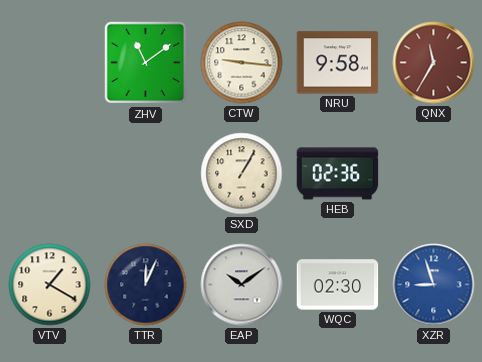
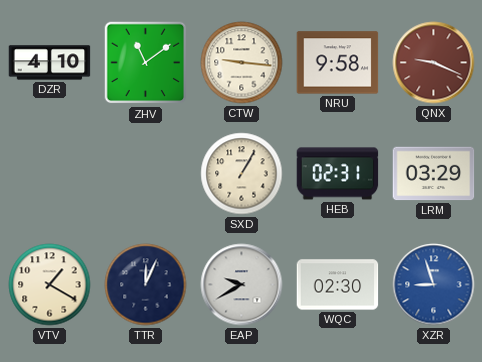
DZR: none -> 4:10 (50, 63)
QNX: 11:35 -> 9:19 (434, 63)
HEB: 02:36 -> 02:31 (338, 174)
LRM: none -> 03:29 (434, 174)
EAP: 10:09 -> 9:40 (242, 285)
